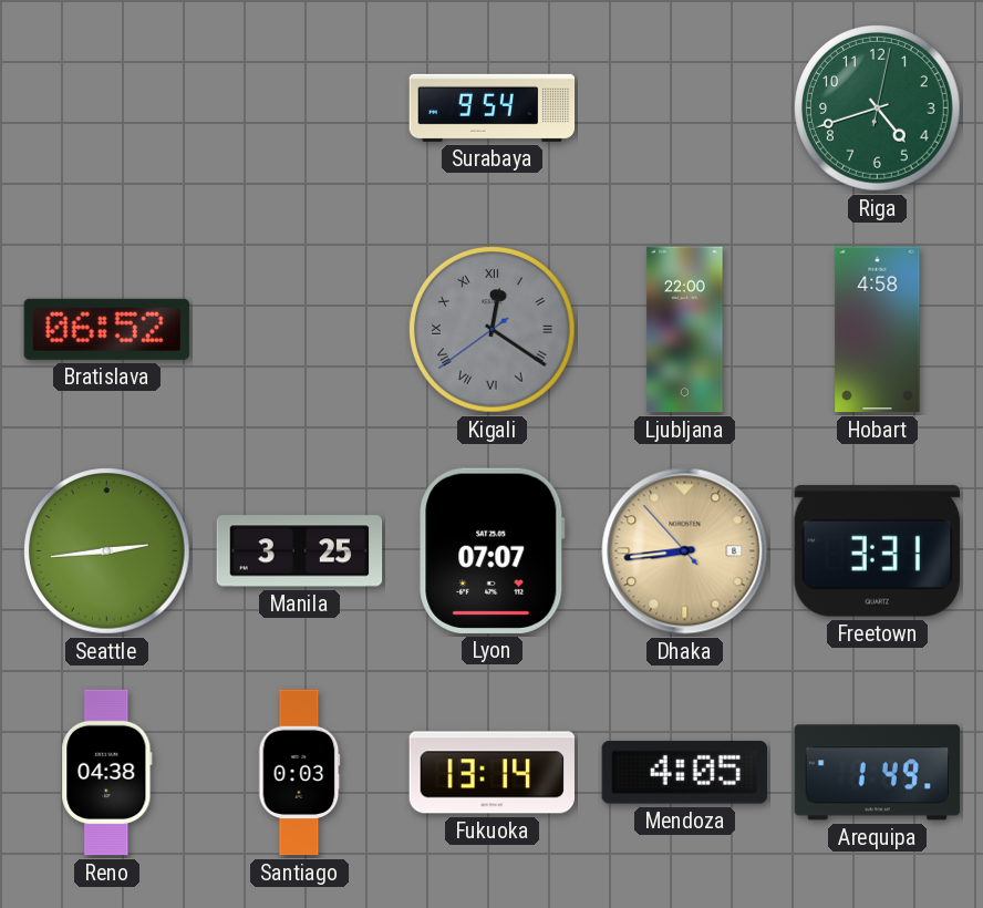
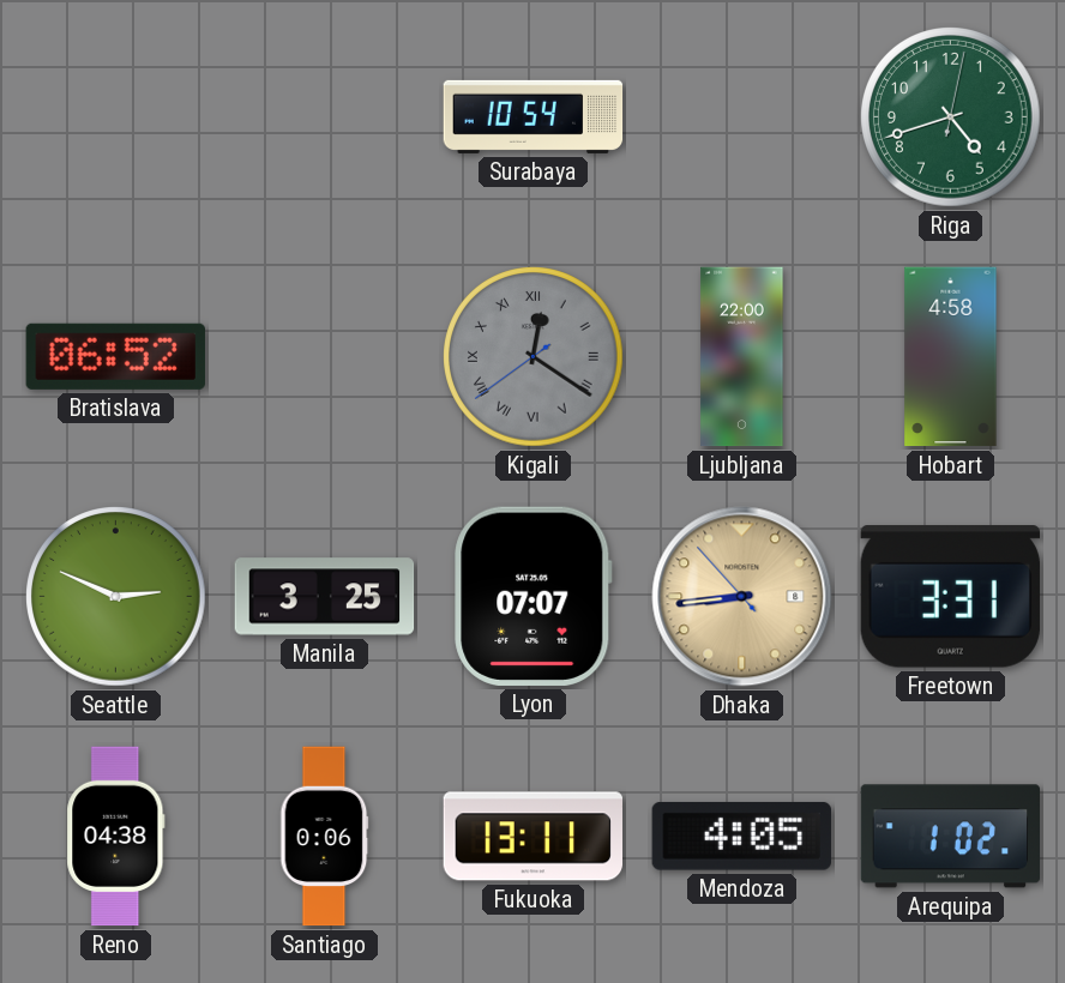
Surabaya: 9:54 -> 10:54 (534, 116)
Seattle: 2:44 -> 2:49 (116, 597)
Santiago: 0:03 -> 0:06 (325, 837)
Fukuoka: 13:14 -> 13:11 (532, 837)
Arequipa: 1:49 -> 1:02 (950, 837)
